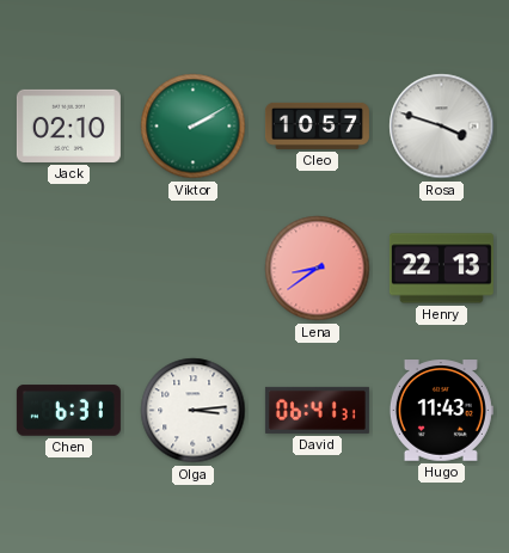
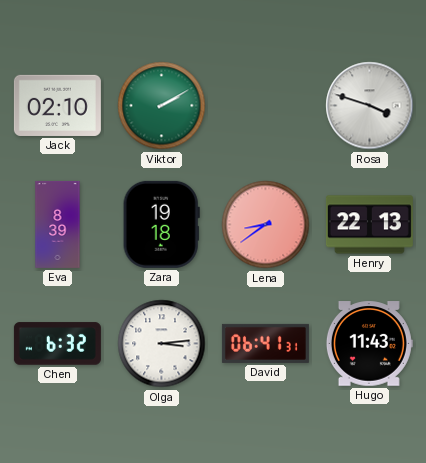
Cleo: 10:57 -> none (317, 125)
Eva: none -> 8:39 (58, 224)
Zara: none -> 19:18 (161, 224)
Chen: 6:31 -> 6:32 (57, 344)
